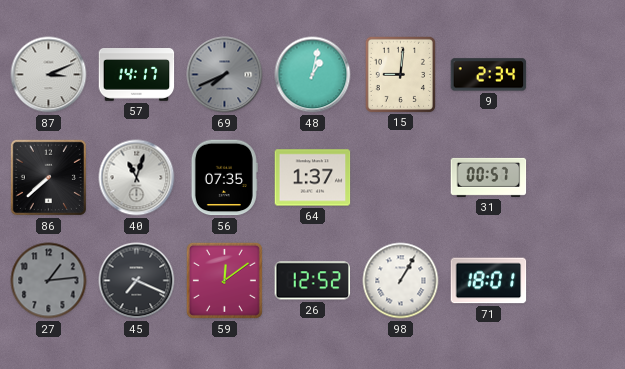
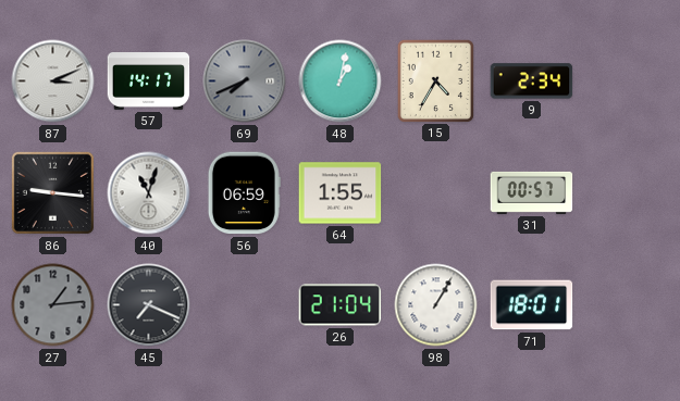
15: 9:01 -> 4:35 (435, 80)
86: 7:38 -> 9:16 (52, 192)
56: 07:35 -> 06:59 (244, 193)
64: 1:37 -> 1:55 (341, 193)
59: 12:09 -> none (224, 280)
26: 12:52 -> 21:04 (341, 305)
